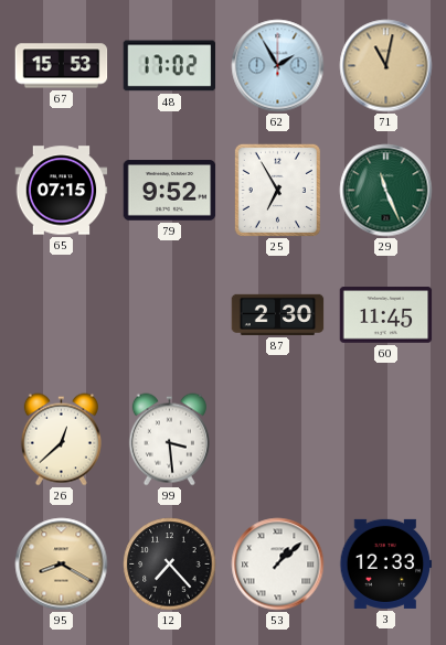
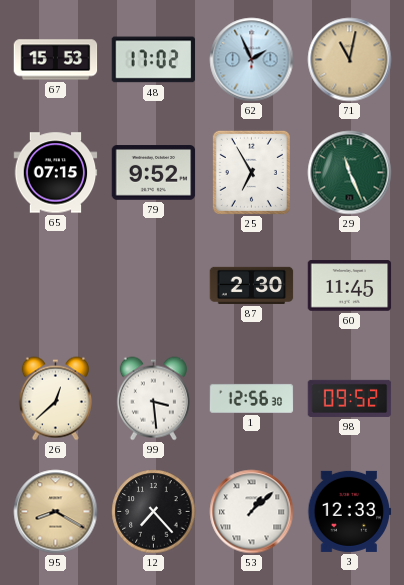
62: 1:55 -> 1:56 (252, 60)
1: none -> 12:56 (252, 398)
98: none -> 09:52 (350, 398)
